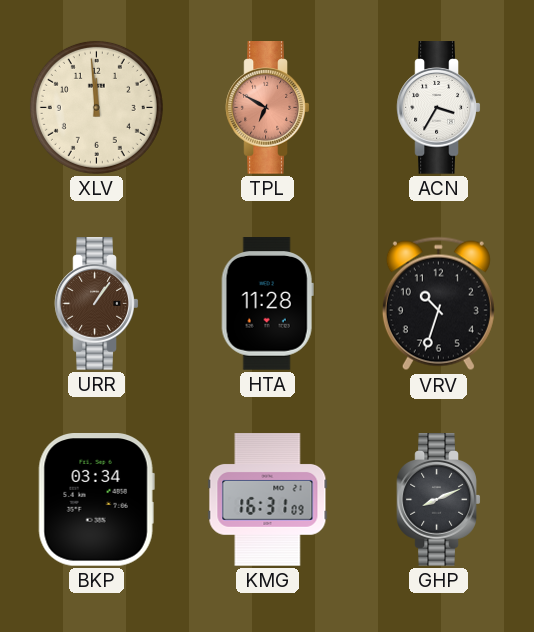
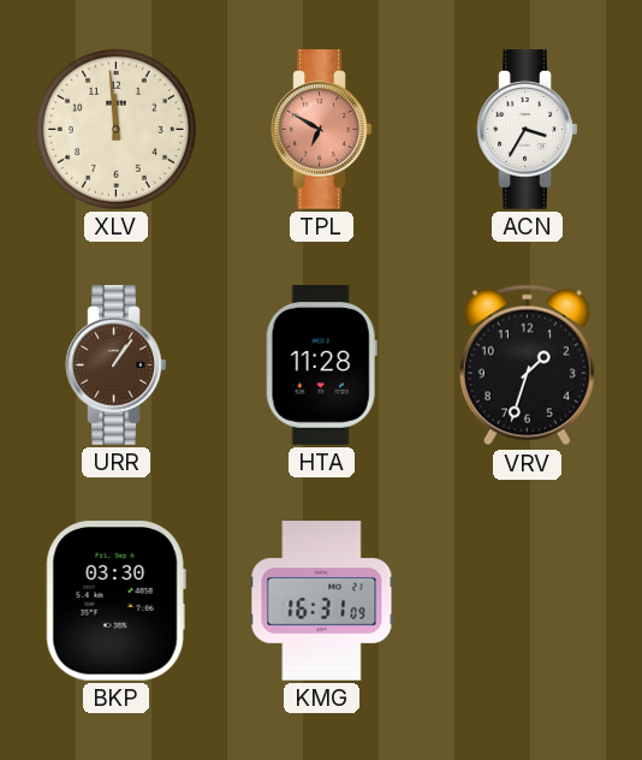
VRV: 10:33 -> 1:33 (527, 366)
BKP: 03:34 -> 03:30 (115, 601)
GHP: 8:11 -> none (439, 500)
